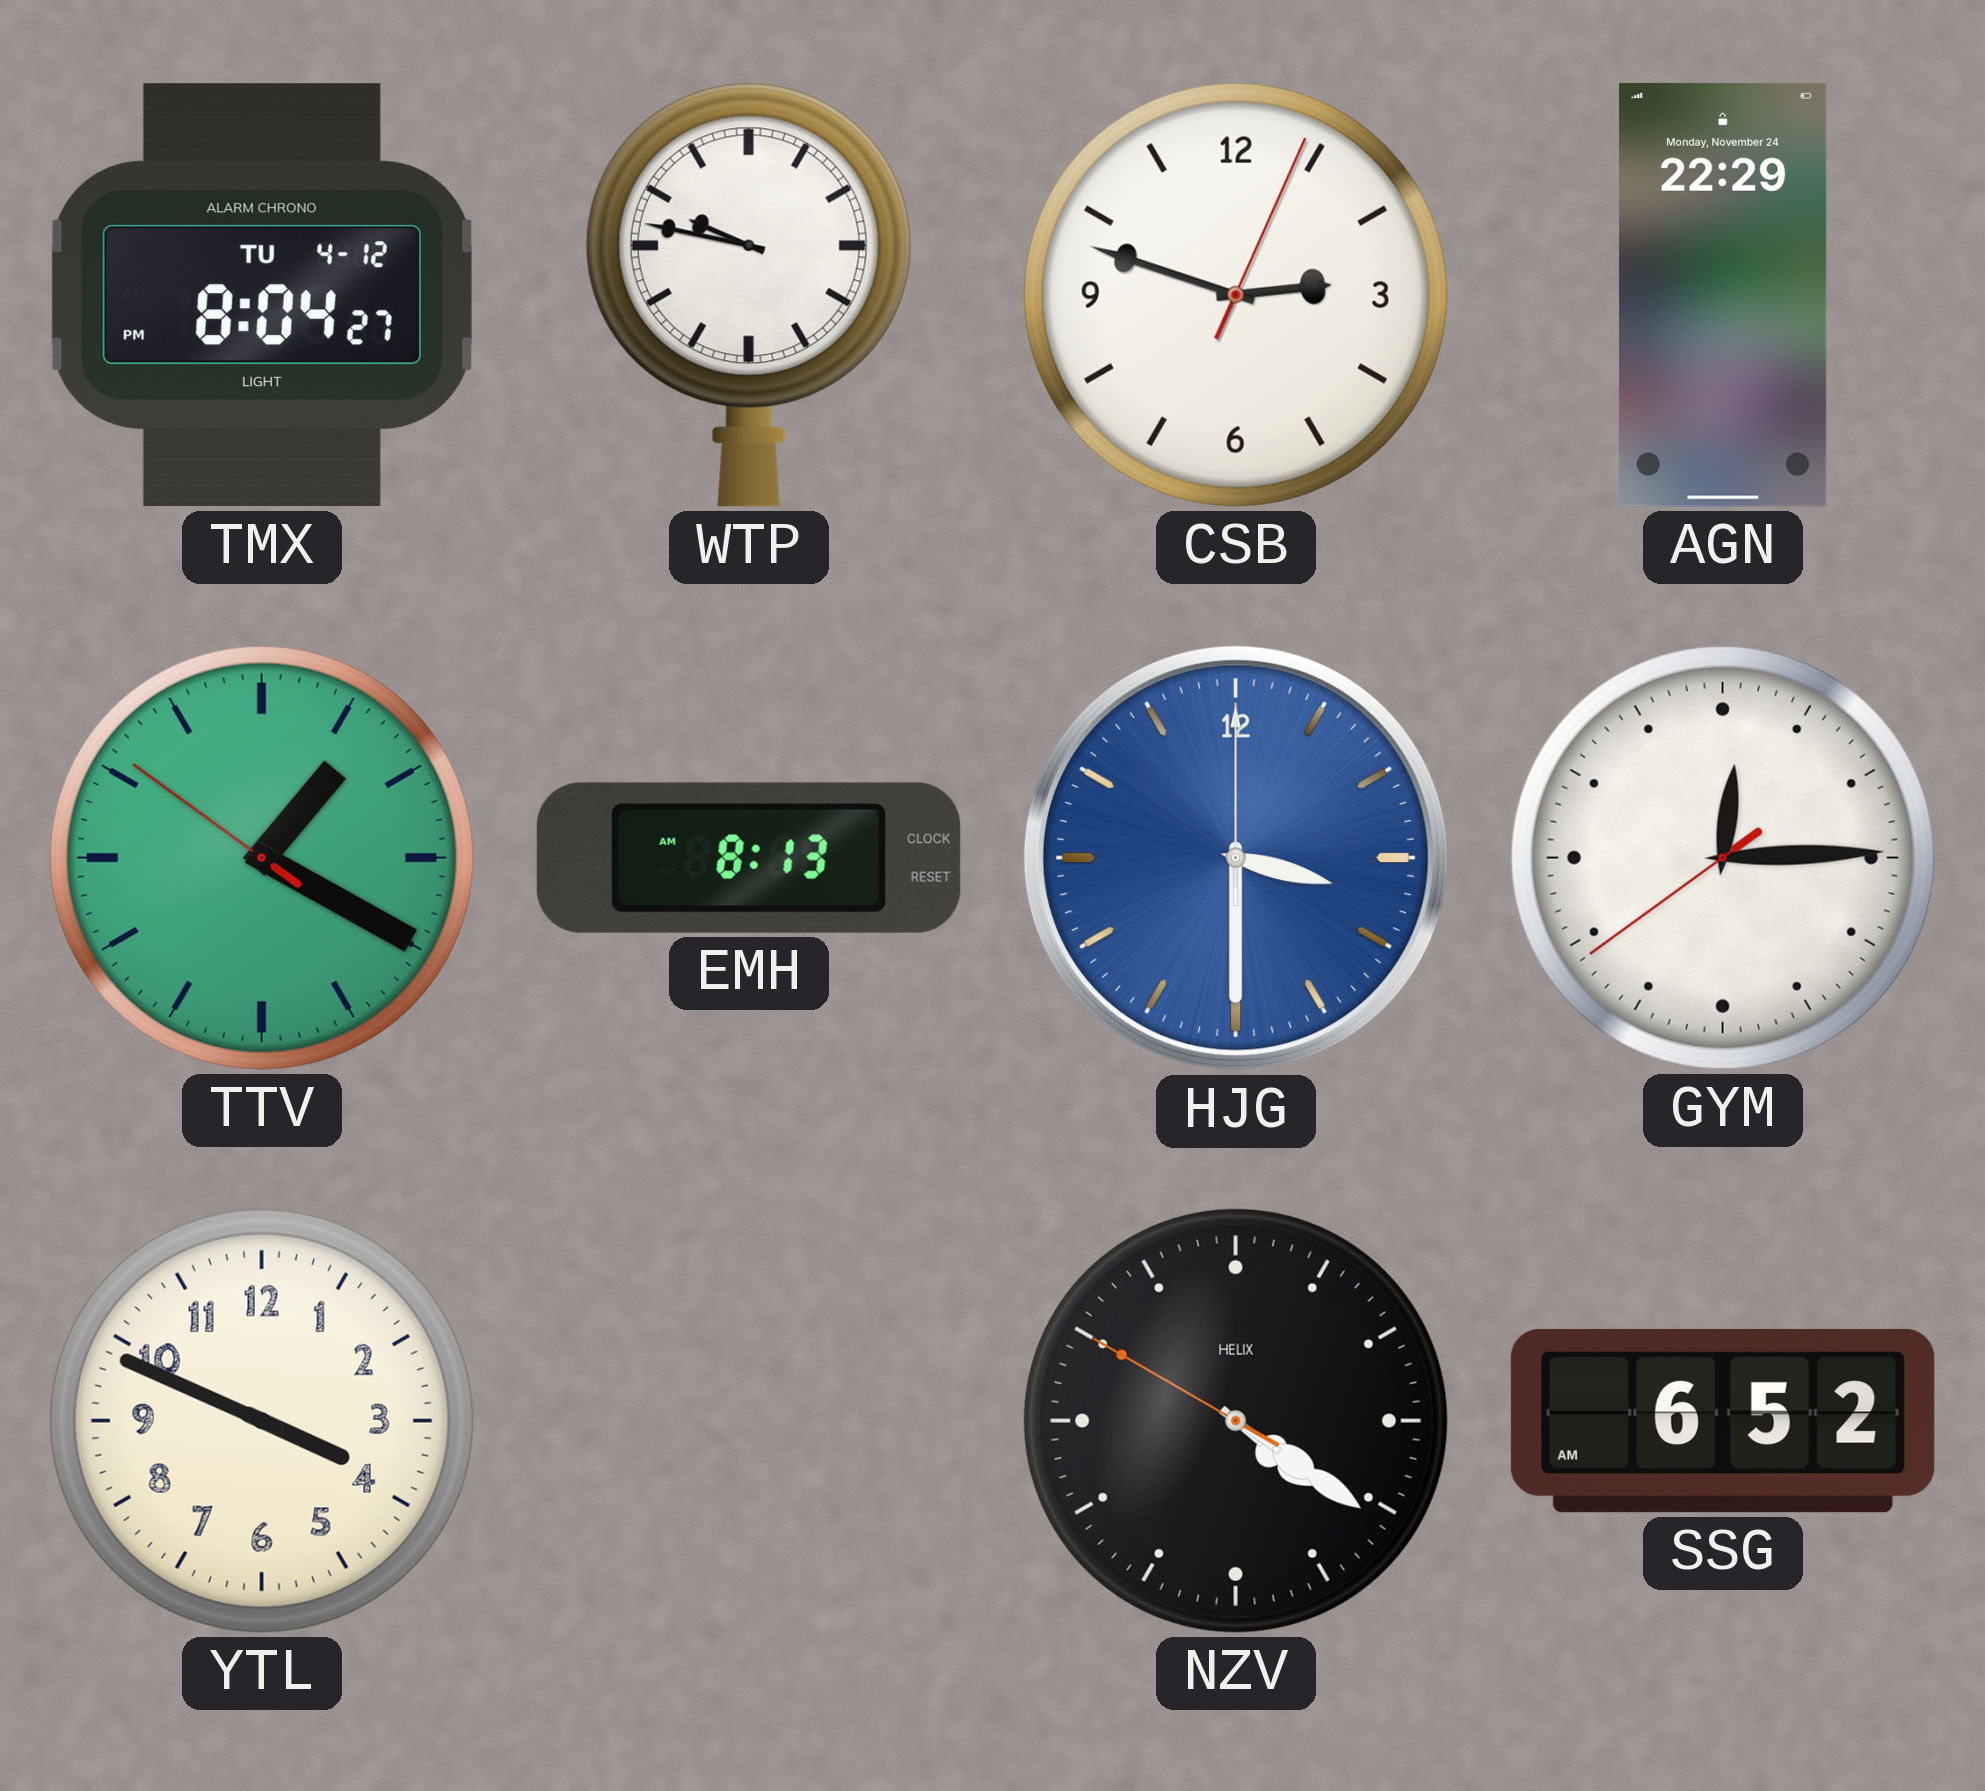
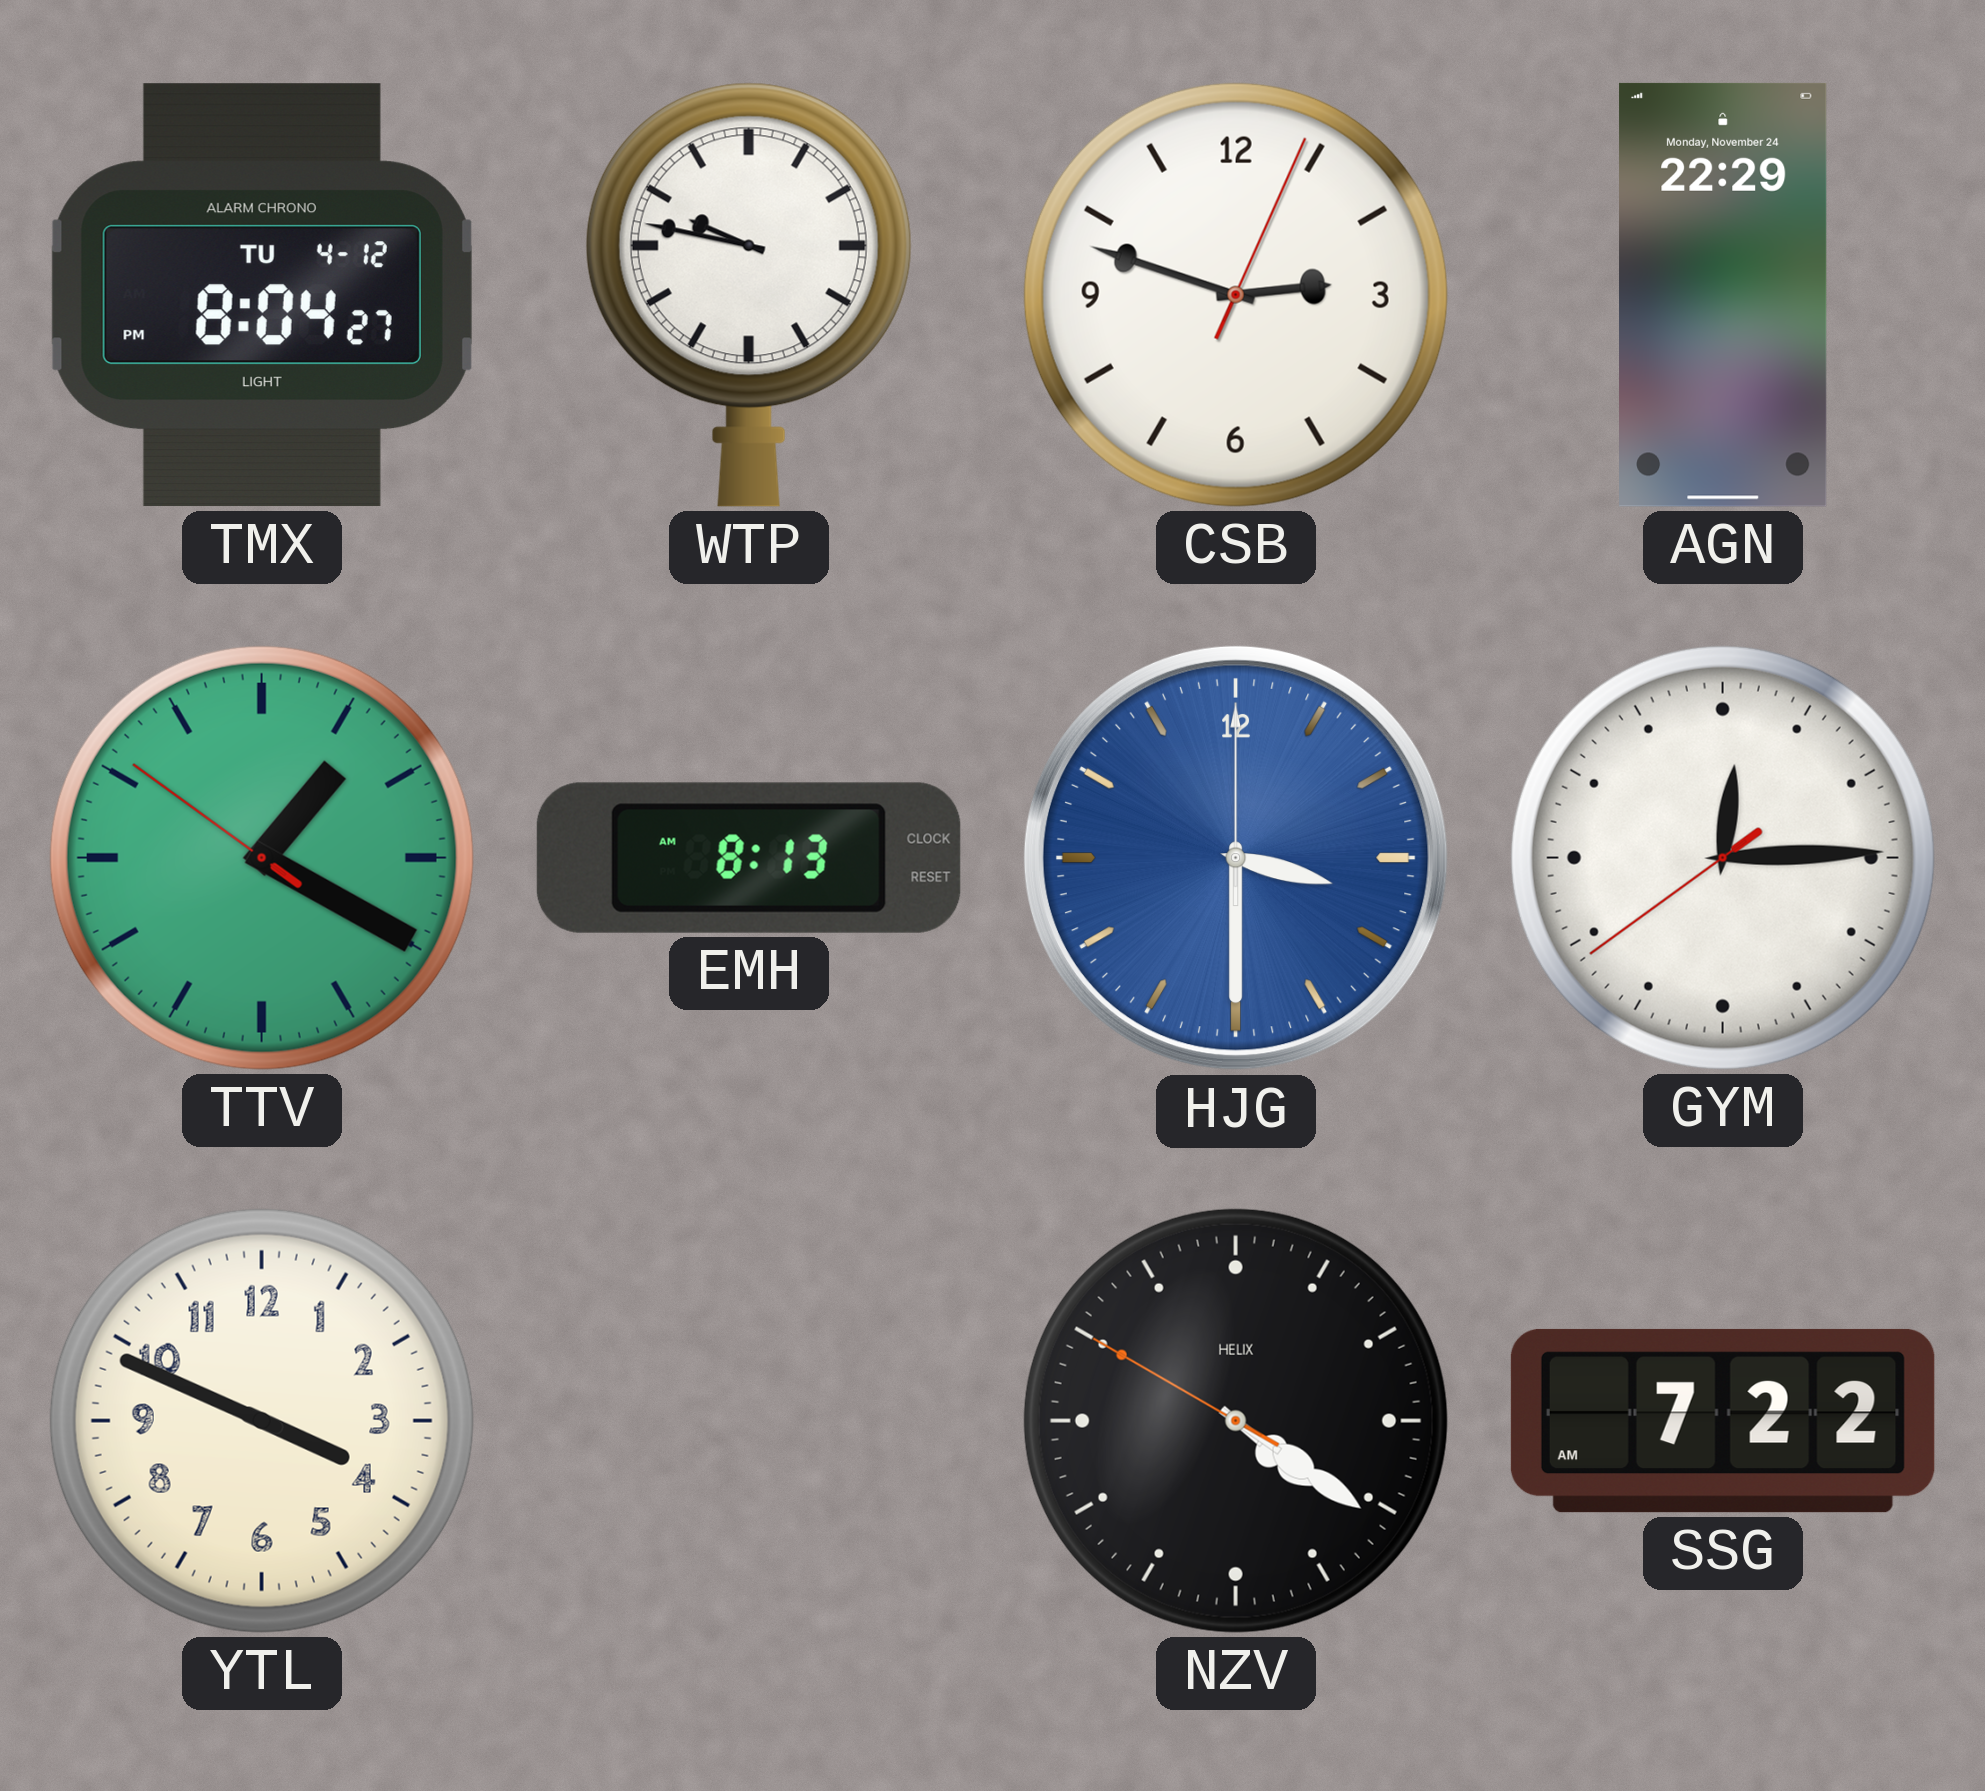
SSG: 6:52 -> 7:22 (1723, 1421)
